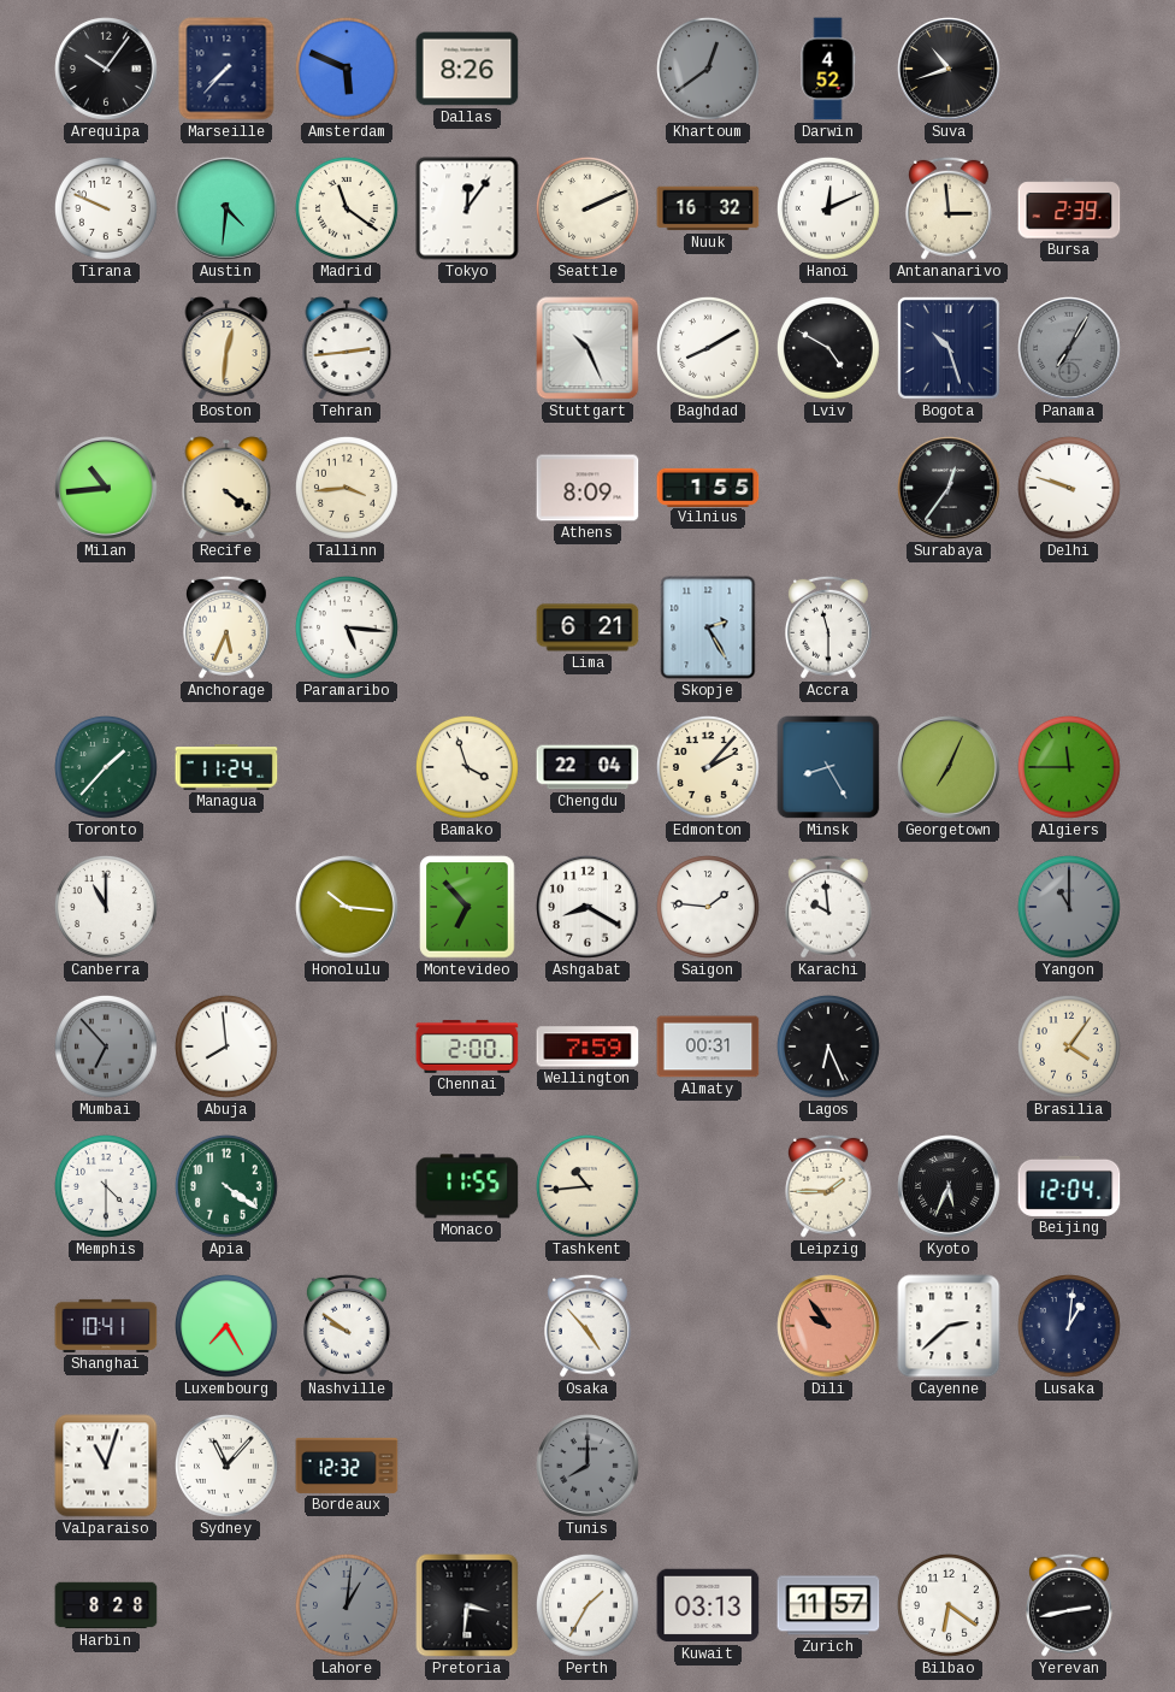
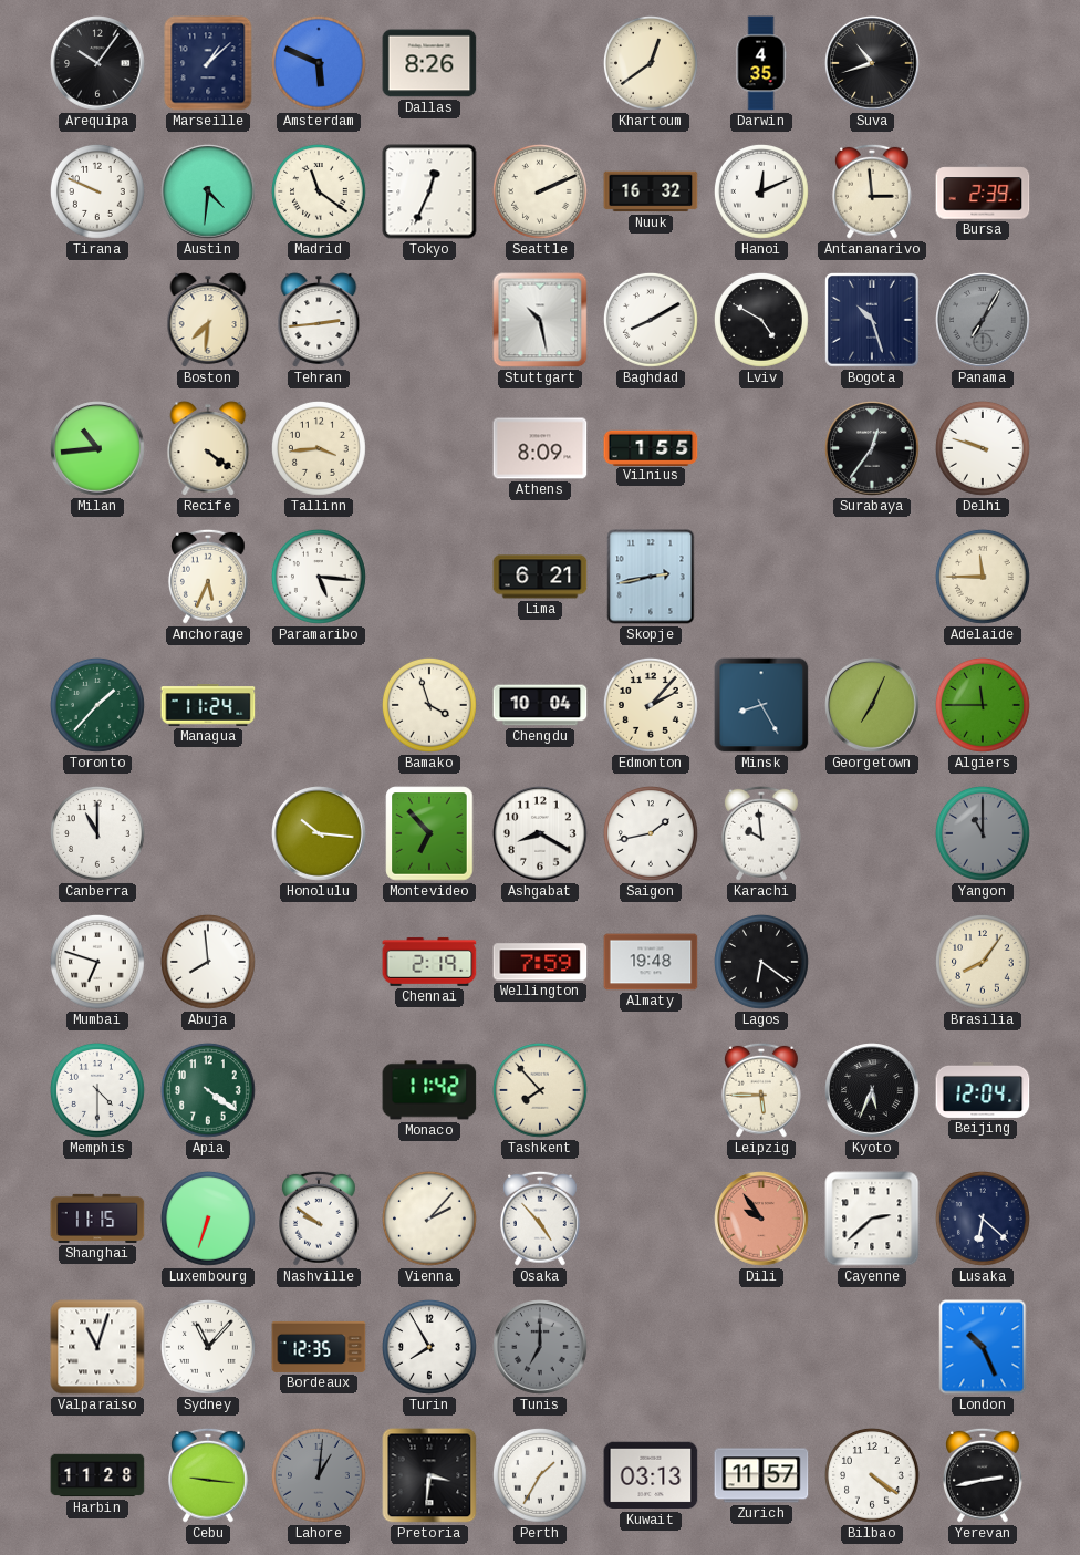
Marseille: 7:37 -> 1:08 (208, 63)
Khartoum dial: grey -> cream (652, 64)
Darwin: 4:52 -> 4:35 (761, 63)
Tokyo: 12:06 -> 12:34 (429, 191)
Boston: 12:31 -> 7:31 (208, 320)
Stuttgart: 10:26 -> 10:28 (540, 320)
Skopje: 2:25 -> 2:43 (651, 577)
Accra: 11:30 -> none (829, 627)
Adelaide: none -> 11:45 (984, 578)
Chengdu: 22:04 -> 10:04 (540, 705)
Saigon: 1:46 -> 1:43 (652, 834)
Mumbai: 6:53 -> 6:48 (98, 963)
Mumbai dial: grey -> white (98, 963)
Chennai: 2:00 -> 2:19 (429, 962)
Almaty: 00:31 -> 19:48 (651, 962)
Lagos: 6:26 -> 6:21 (762, 963)
Brasilia: 4:06 -> 8:06 (984, 963)
Monaco: 11:55 -> 11:42 (429, 1090)
Tashkent: 10:44 -> 7:53 (541, 1091)
Leipzig: 1:45 -> 5:45 (762, 1090)
Shanghai: 10:41 -> 11:15 (97, 1219)
Luxembourg: 7:25 -> 6:33 (209, 1220)
Vienna: none -> 2:07 (430, 1220)
Lusaka: 1:01 -> 6:22 (984, 1220)
Bordeaux: 12:32 -> 12:35 (319, 1347)
Turin: none -> 7:55 (430, 1348)
Tunis: 8:00 -> 7:00 (540, 1347)
London: none -> 10:26 (983, 1347)
Harbin: 8:28 -> 11:28 (97, 1475)
Cebu: none -> 9:16 (209, 1475)
Bilbao: 6:21 -> 4:21 (873, 1476)
